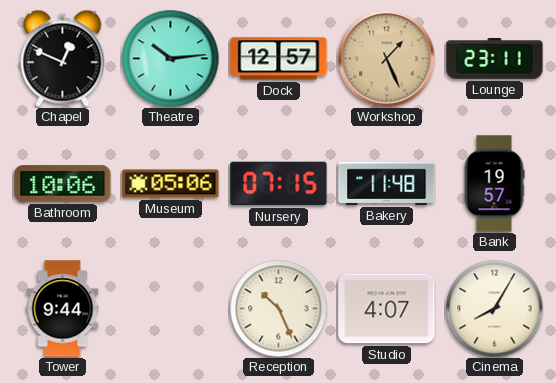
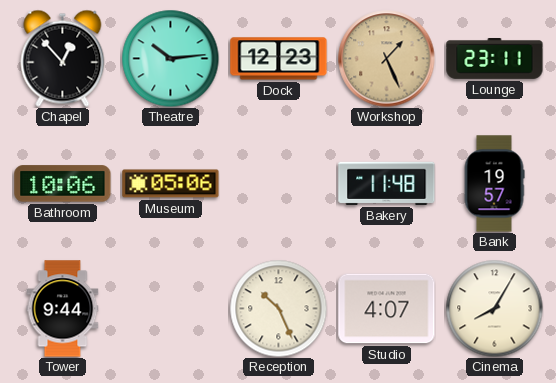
Chapel: 12:49 -> 12:53 (63, 58)
Dock: 12:57 -> 12:23 (279, 59)
Nursery: 07:15 -> none (279, 184)
